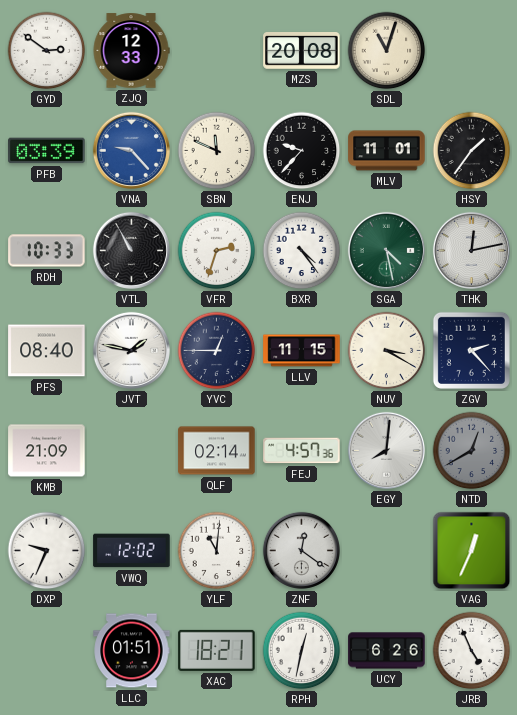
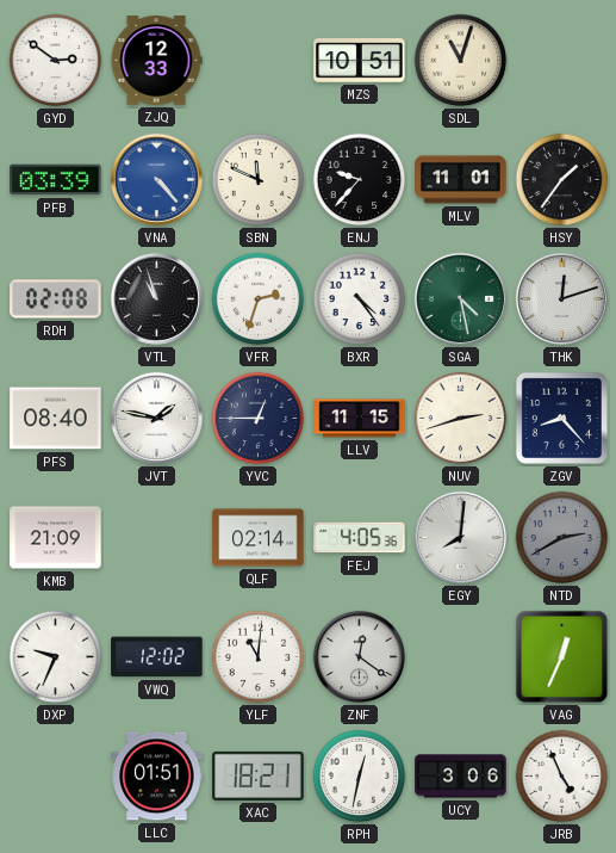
MZS: 20:08 -> 10:51 (360, 61)
VNA: 9:23 -> 4:23 (156, 179)
RDH: 10:33 -> 02:08 (56, 299)
VTL: 10:55 -> 10:57 (156, 298)
THK: 12:13 -> 12:12 (561, 298)
NUV: 3:20 -> 2:42 (461, 419)
ZGV: 2:23 -> 8:23 (561, 418)
FEJ: 4:57 -> 4:05 (360, 538)
NTD: 12:40 -> 2:40 (562, 538)
UCY: 6:26 -> 3:06 (461, 777)
